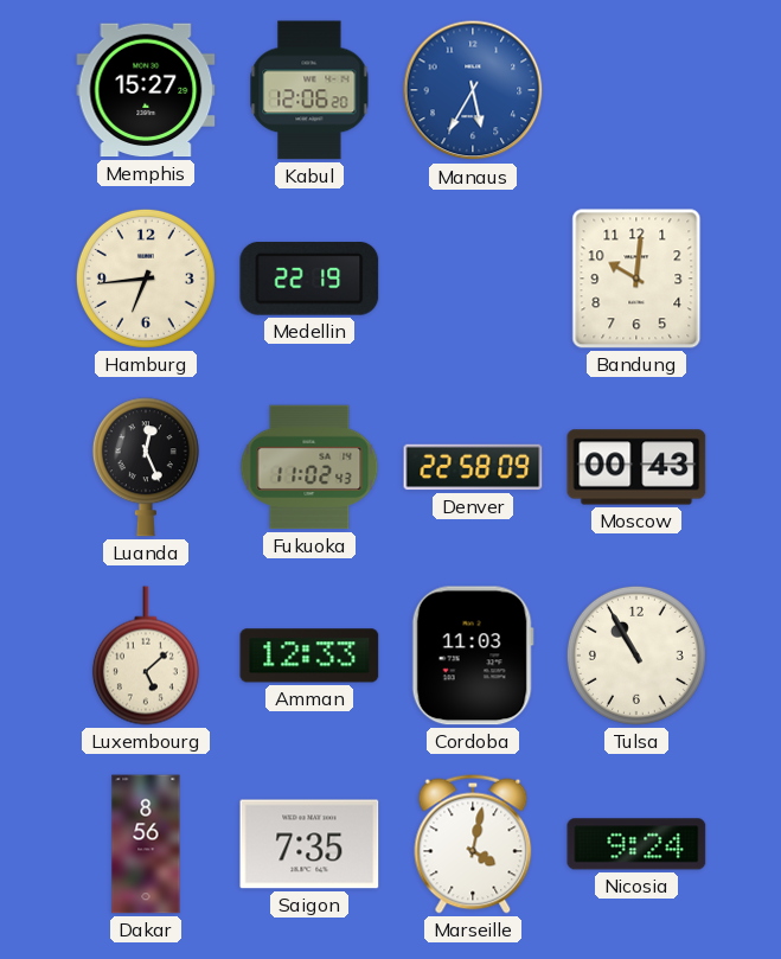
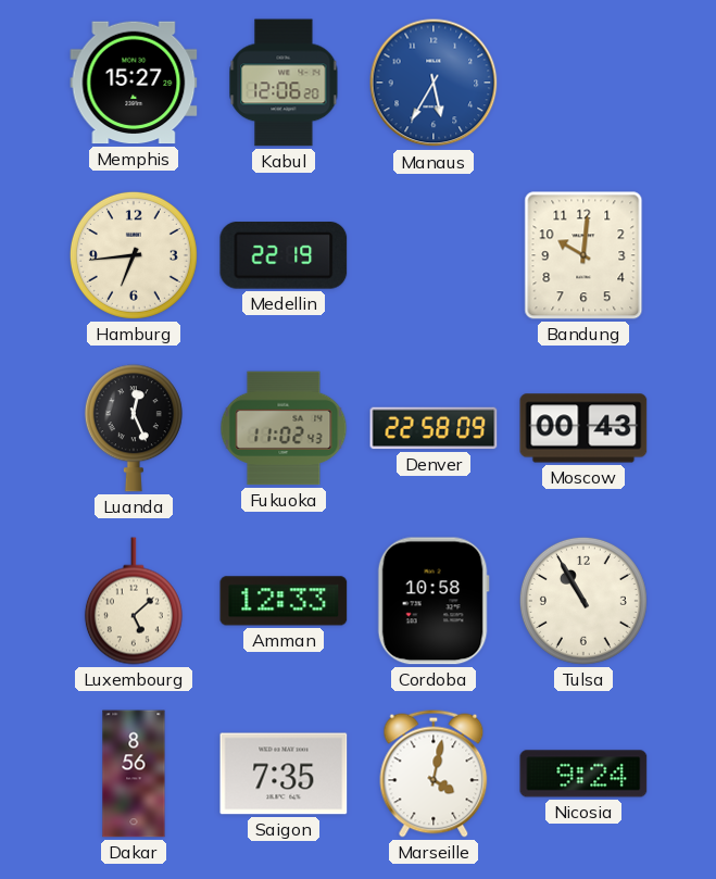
Cordoba: 11:03 -> 10:58 (434, 601)
